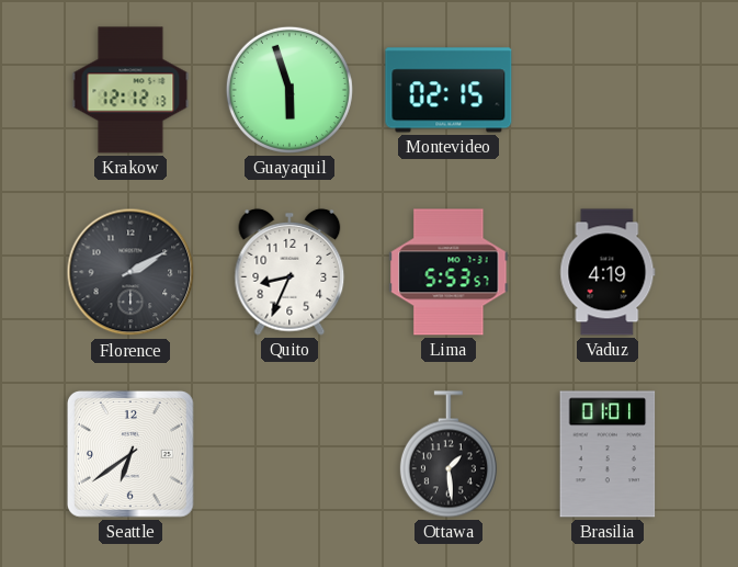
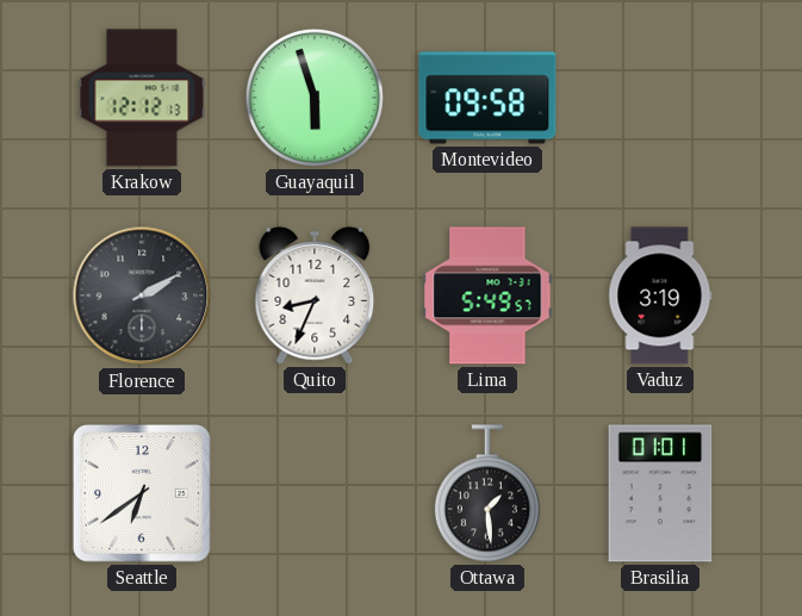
Montevideo: 02:15 -> 09:58 (487, 98)
Lima: 5:53 -> 5:49 (487, 295)
Vaduz: 4:19 -> 3:19 (660, 295)
